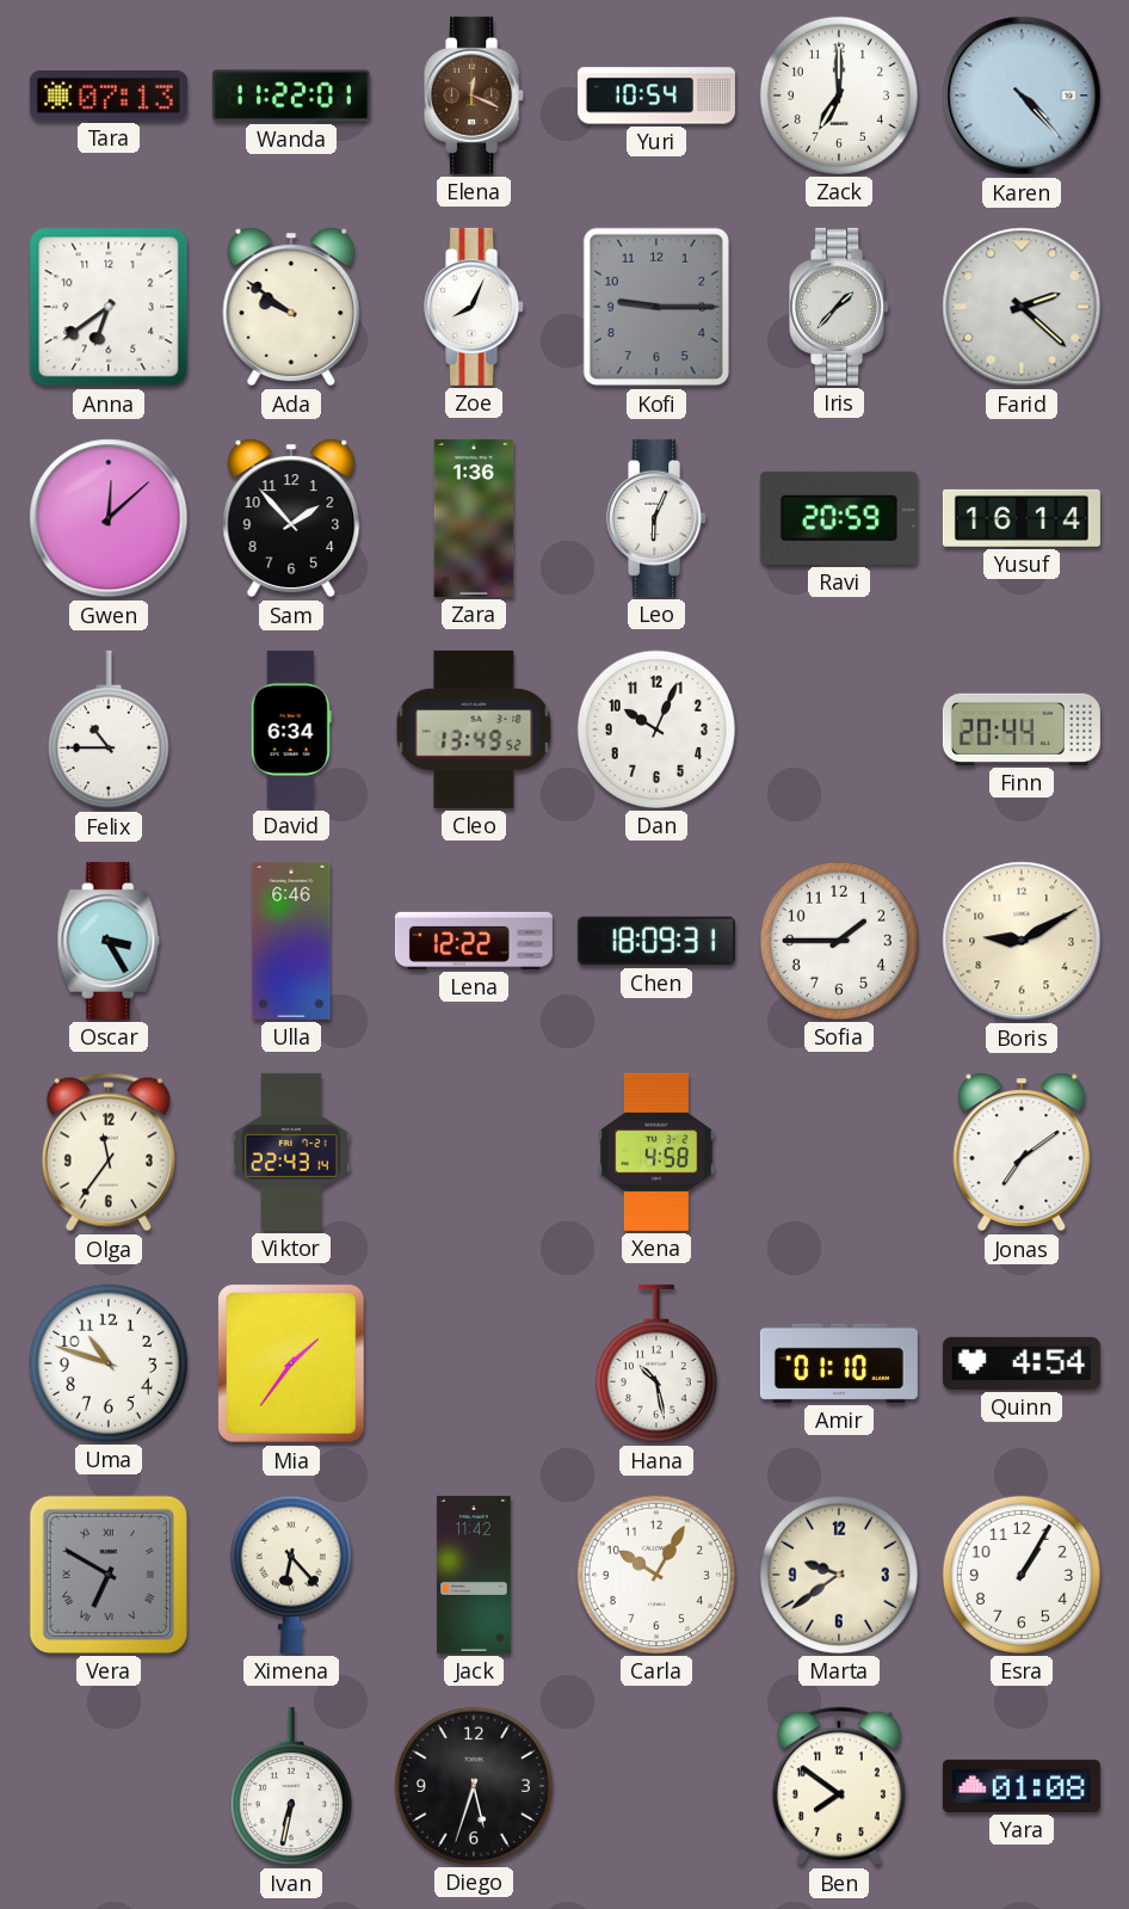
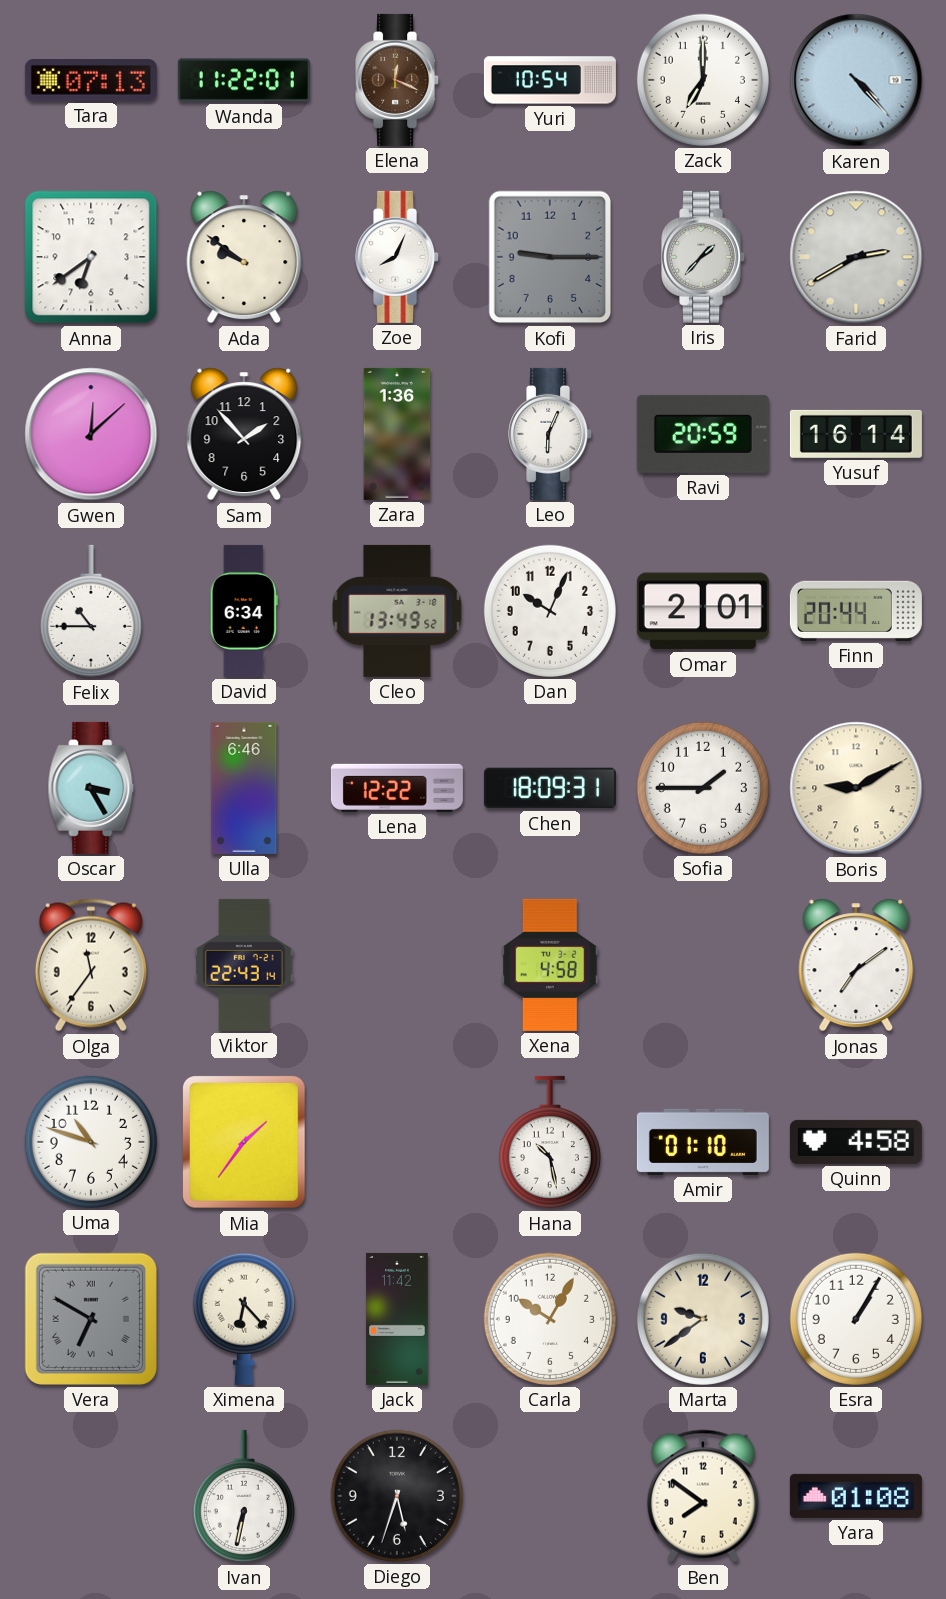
Farid: 2:22 -> 2:40 (856, 257)
Omar: none -> 2:01 (703, 611)
Quinn: 4:54 -> 4:58 (856, 1142)
